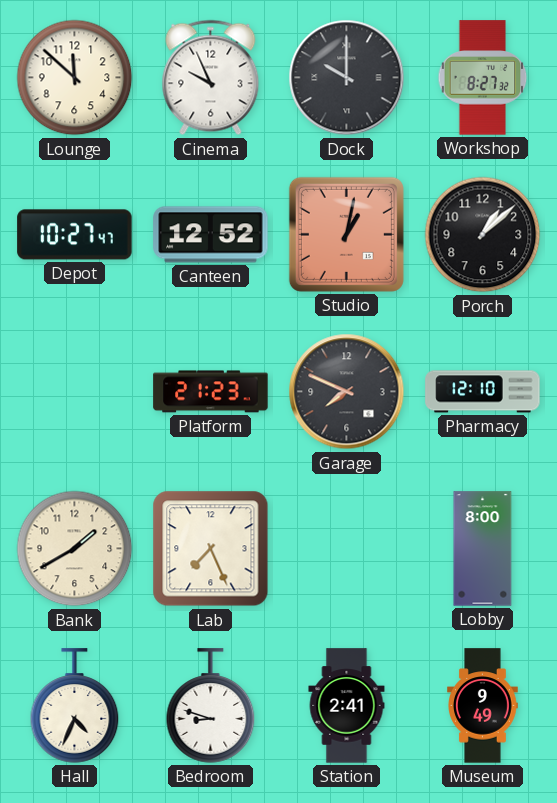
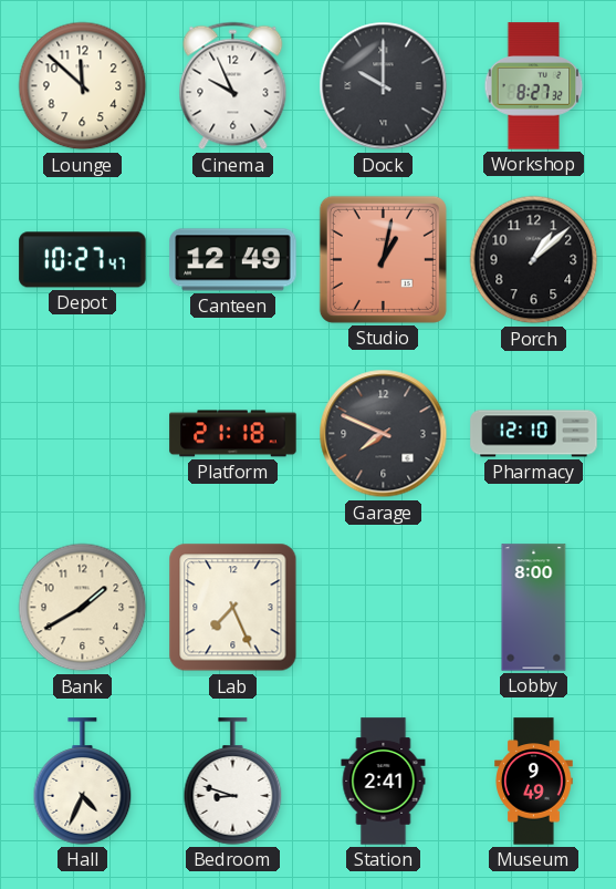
Canteen: 12:52 -> 12:49 (233, 260)
Platform: 21:23 -> 21:18 (233, 434)
